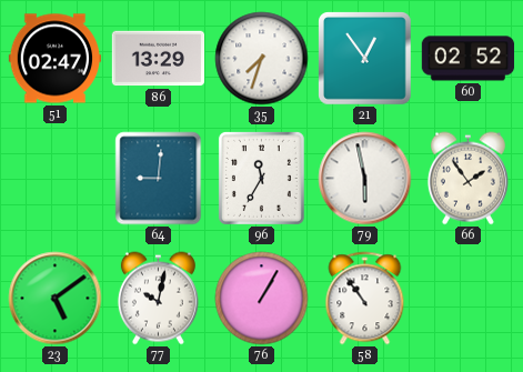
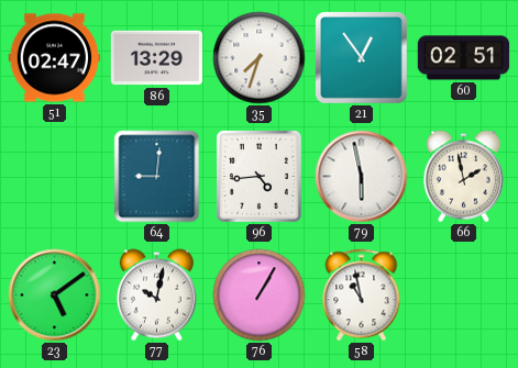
60: 02:52 -> 02:51 (464, 58)
96: 11:35 -> 4:44 (258, 176)
66: 1:54 -> 1:58 (463, 177)
58: 10:54 -> 10:58 (362, 295)
